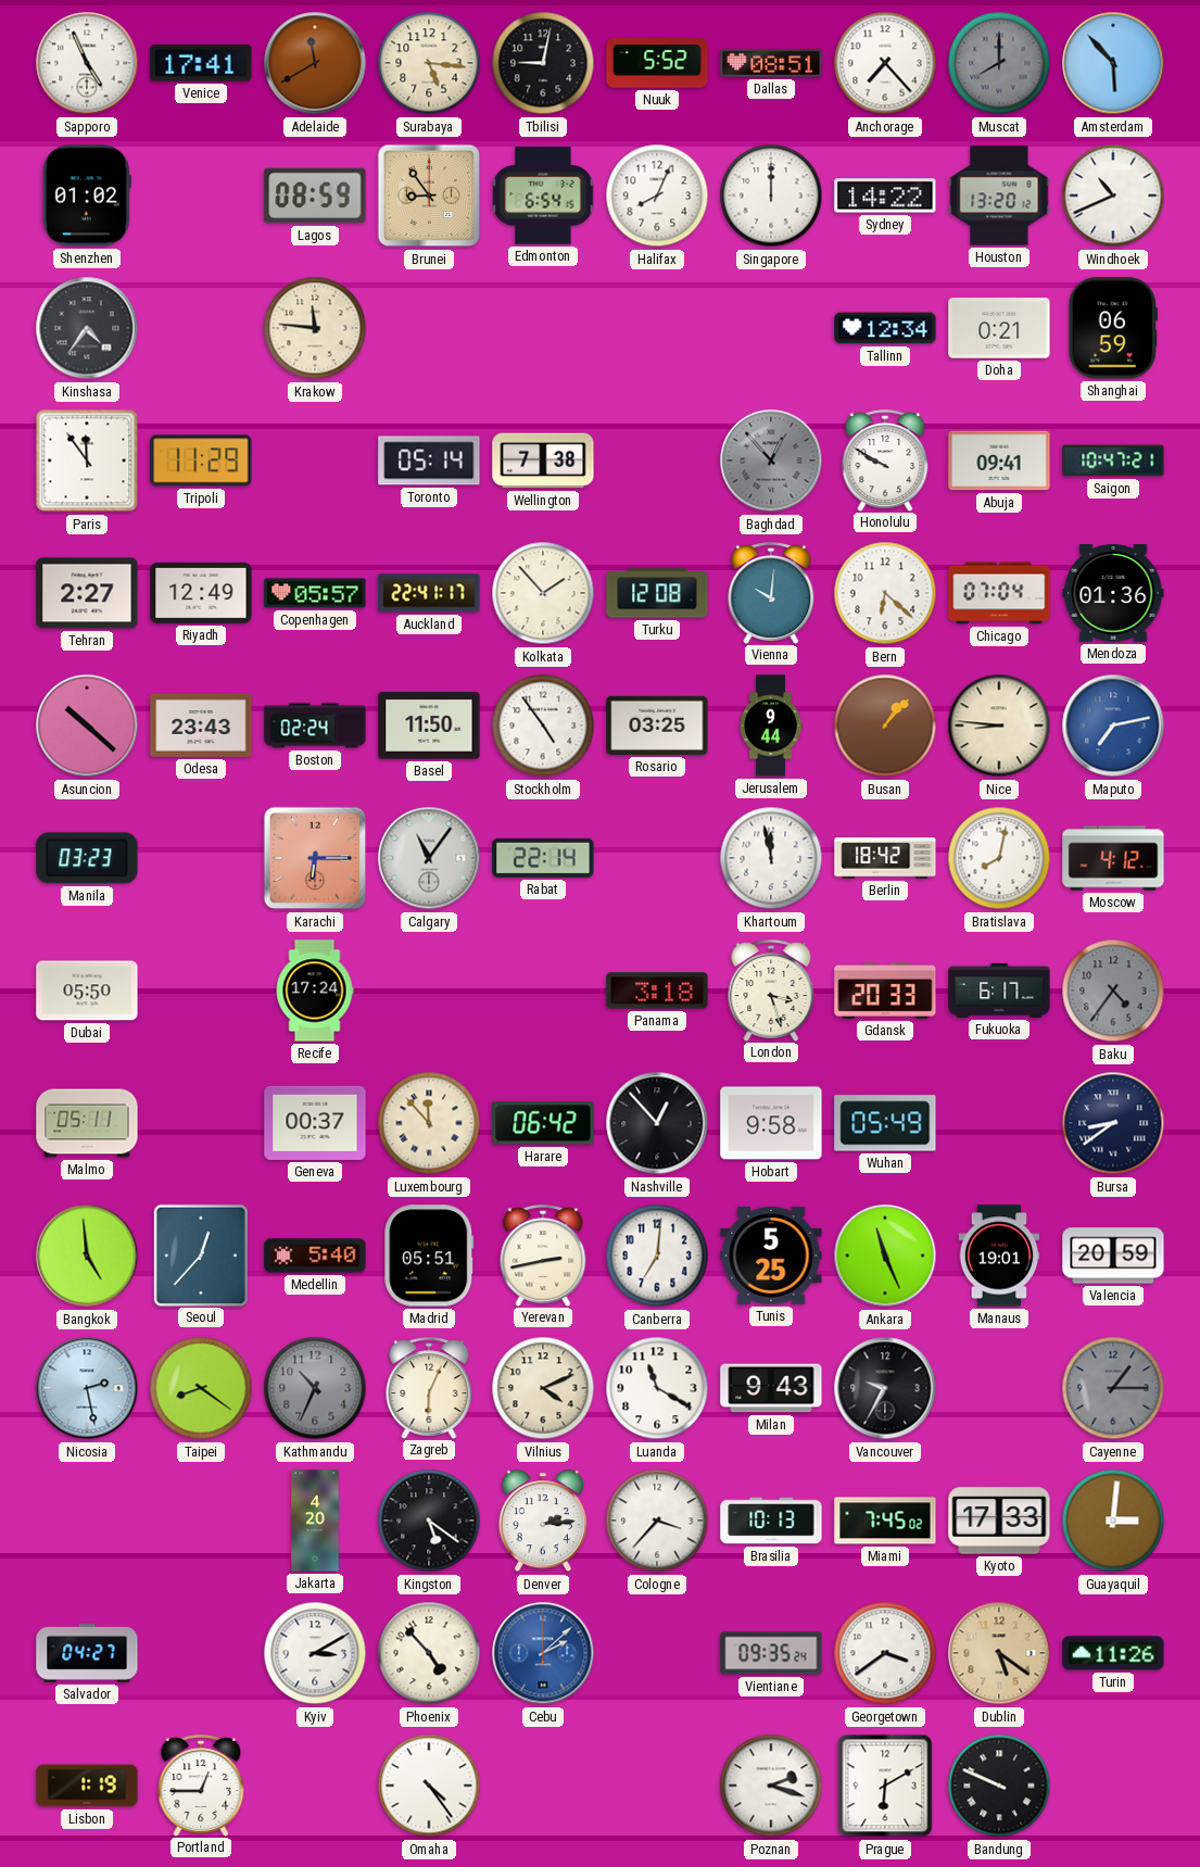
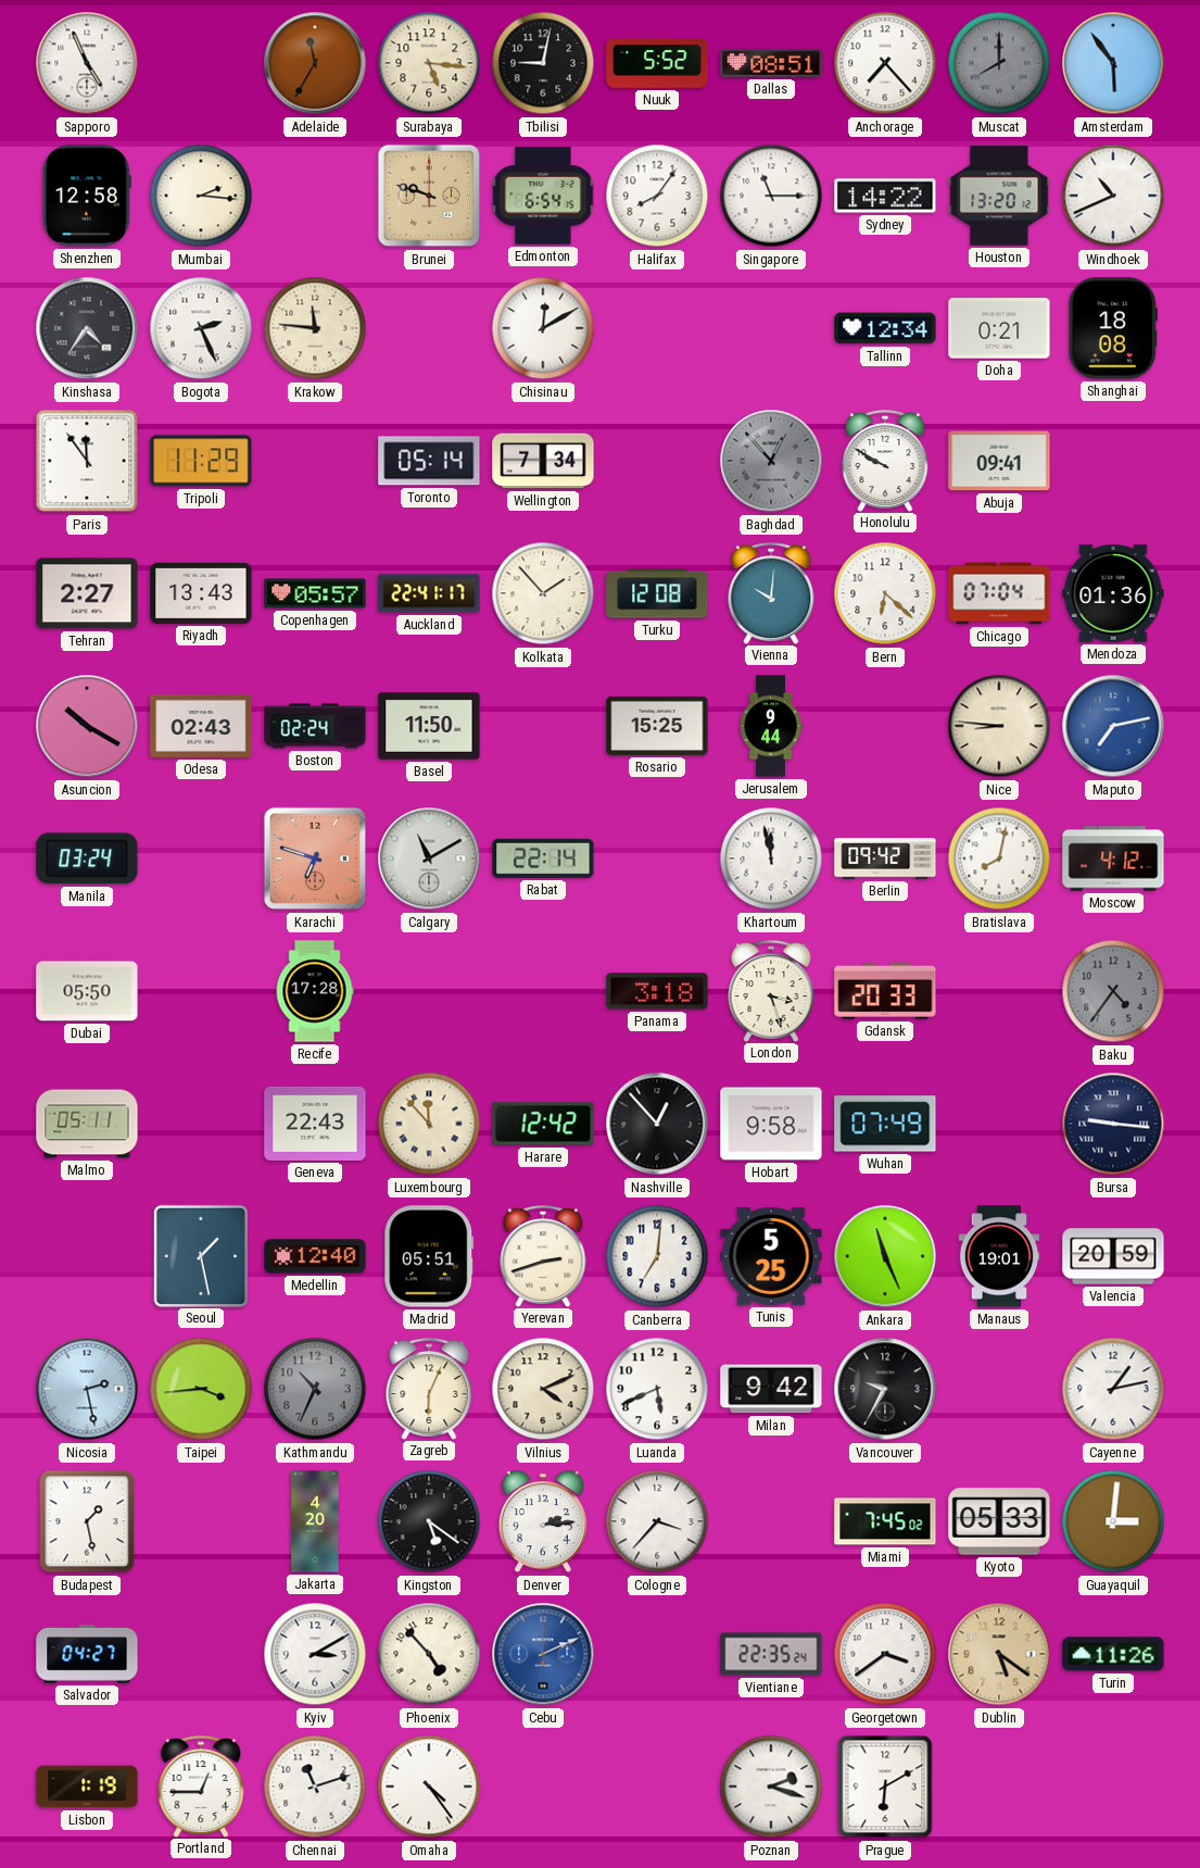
Venice: 17:41 -> none (201, 63)
Adelaide: 11:40 -> 11:35 (315, 63)
Amsterdam: 5:53 -> 5:54 (1113, 63)
Shenzhen: 01:02 -> 12:58 (87, 196)
Mumbai: none -> 2:16 (201, 196)
Lagos: 08:59 -> none (315, 195)
Brunei: 8:54 -> 9:48 (429, 196)
Halifax: 8:04 -> 8:06 (657, 196)
Singapore: 12:00 -> 11:15 (771, 196)
Bogota: none -> 2:26 (201, 328)
Chisinau: none -> 12:10 (543, 328)
Shanghai: 06:59 -> 18:08 (1112, 328)
Wellington: 7:38 -> 7:34 (543, 461)
Saigon: 10:47 -> none (1113, 461)
Riyadh: 12:49 -> 13:43 (201, 593)
Asuncion: 10:22 -> 10:20 (87, 726)
Odesa: 23:43 -> 02:43 (201, 726)
Stockholm: 4:54 -> none (543, 726)
Rosario: 03:25 -> 15:25 (657, 726)
Busan: 1:07 -> none (885, 726)
Manila: 03:23 -> 03:24 (87, 858)
Karachi: 6:15 -> 6:48 (315, 858)
Calgary: 11:06 -> 11:10 (429, 858)
Berlin: 18:42 -> 09:42 (885, 858)
Recife: 17:24 -> 17:28 (315, 991)
Fukuoka: 6:17 -> none (999, 991)
Geneva: 00:37 -> 22:43 (315, 1124)
Harare: 06:42 -> 12:42 (543, 1124)
Wuhan: 05:49 -> 07:49 (885, 1124)
Bursa: 8:39 -> 9:16 (1113, 1124)
Bangkok: 4:59 -> none (87, 1256)
Seoul: 12:37 -> 1:28 (200, 1255)
Medellin: 5:40 -> 12:40 (315, 1256)
Yerevan: 2:43 -> 2:42 (543, 1256)
Taipei: 8:21 -> 3:44 (201, 1389)
Luanda: 11:20 -> 5:41 (657, 1389)
Milan: 9:43 -> 9:42 (771, 1389)
Cayenne: 1:15 -> 1:13 (1113, 1389)
Cayenne dial: grey -> white (1113, 1389)
Budapest: none -> 1:28 (87, 1521)
Brasilia: 10:13 -> none (771, 1521)
Kyoto: 17:33 -> 05:33 (999, 1521)
Cebu: 2:08 -> 2:11 (543, 1654)
Vientiane: 09:35 -> 22:35 (771, 1654)
Chennai: none -> 11:12 (315, 1786)
Bandung: 9:49 -> none (999, 1786)
